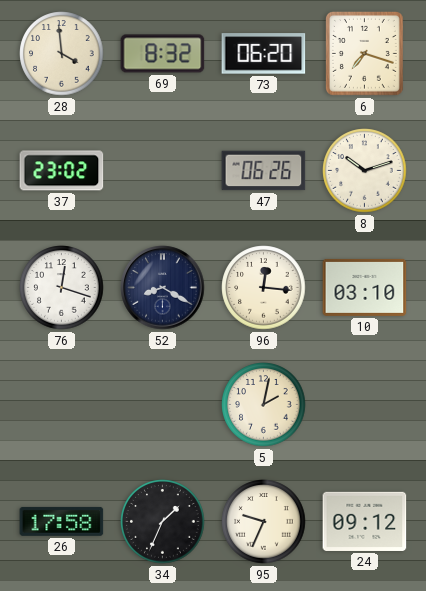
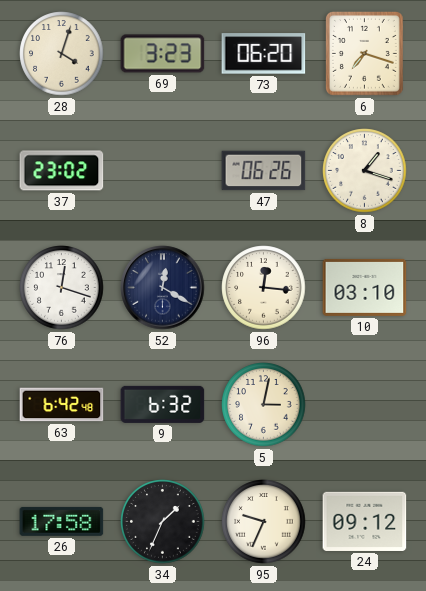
28: 3:59 -> 4:03 (62, 54)
69: 8:32 -> 3:23 (163, 54)
8: 10:12 -> 1:18 (365, 171)
52: 8:20 -> 12:20 (163, 288)
63: none -> 6:42 (62, 405)
9: none -> 6:32 (163, 404)
5: 2:02 -> 3:02 (264, 405)
